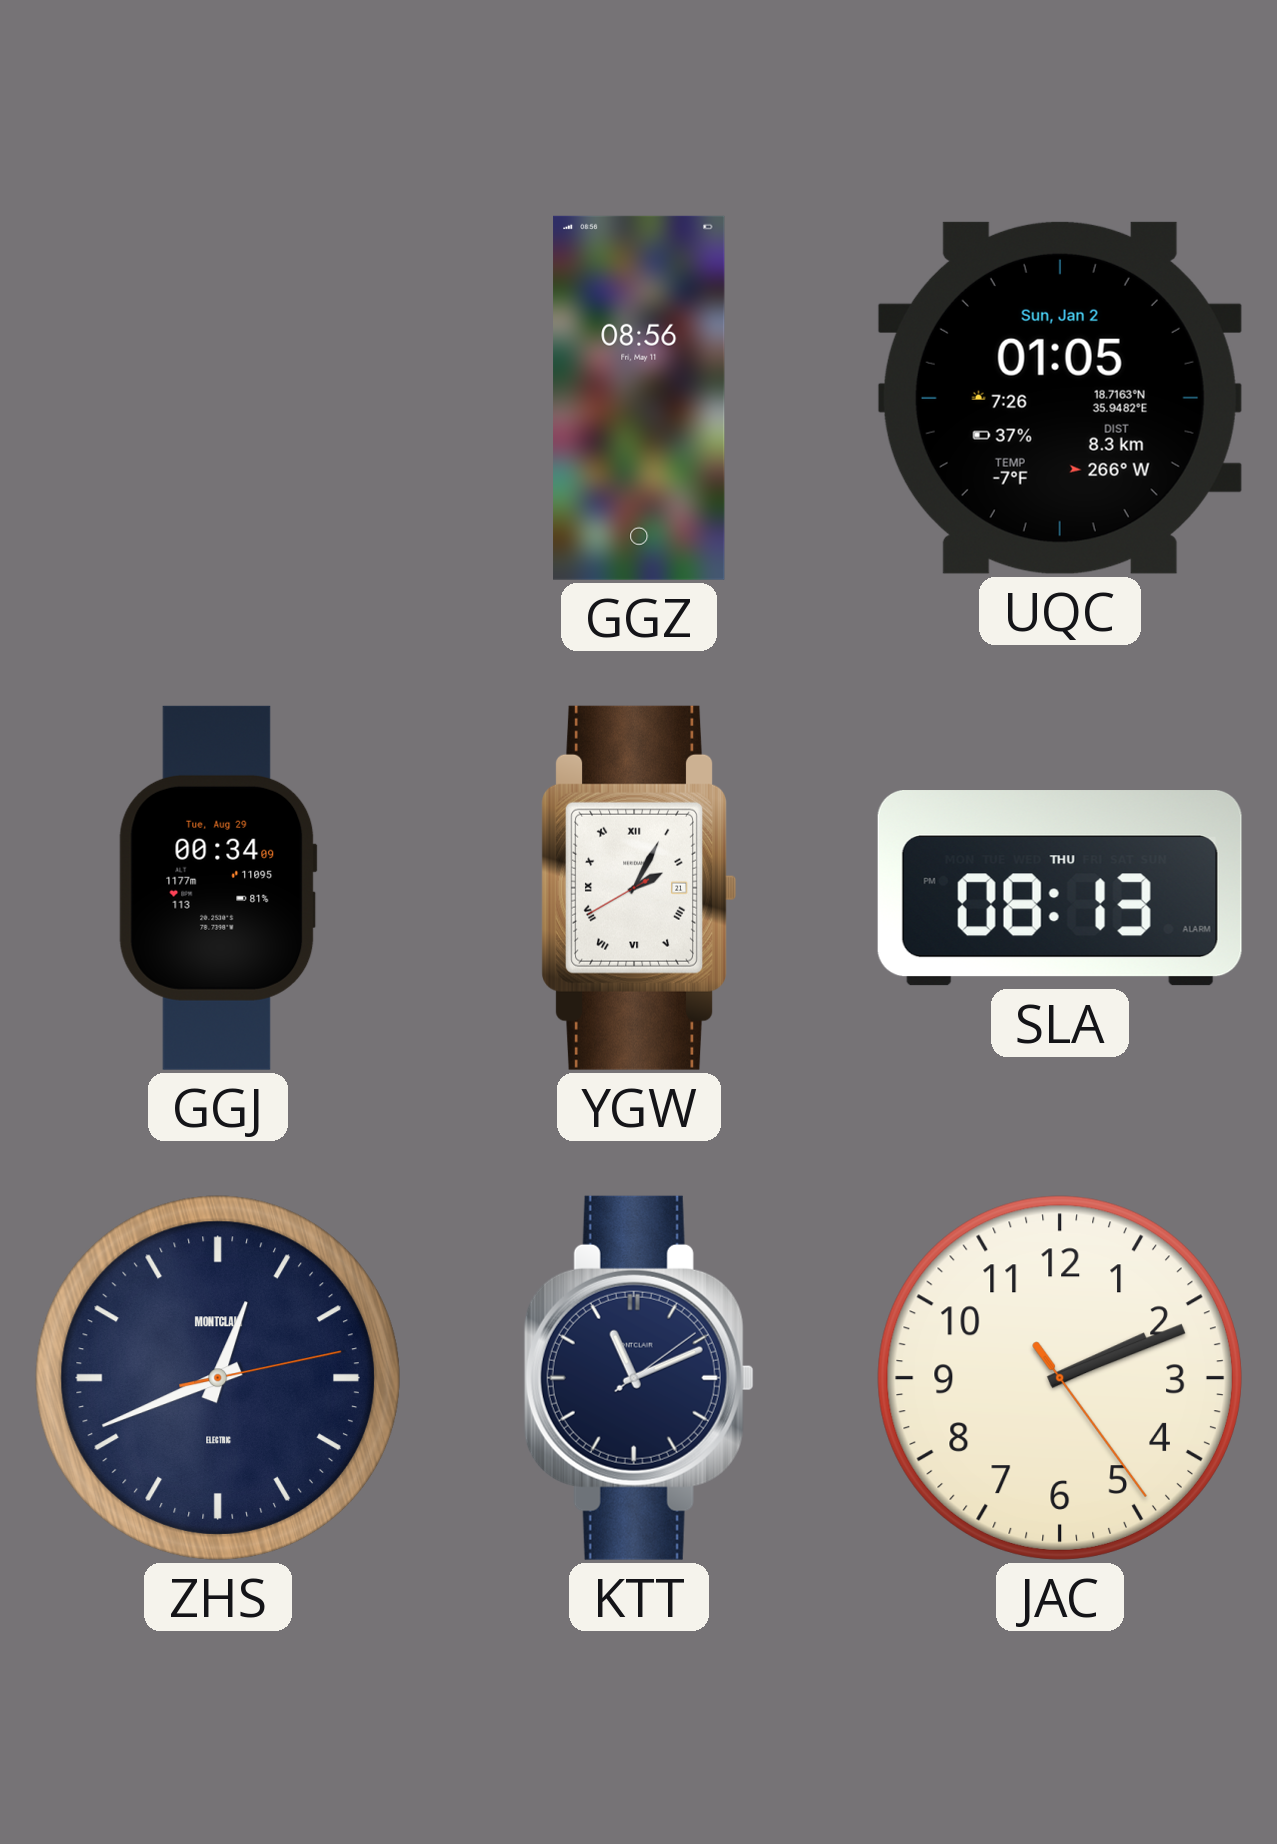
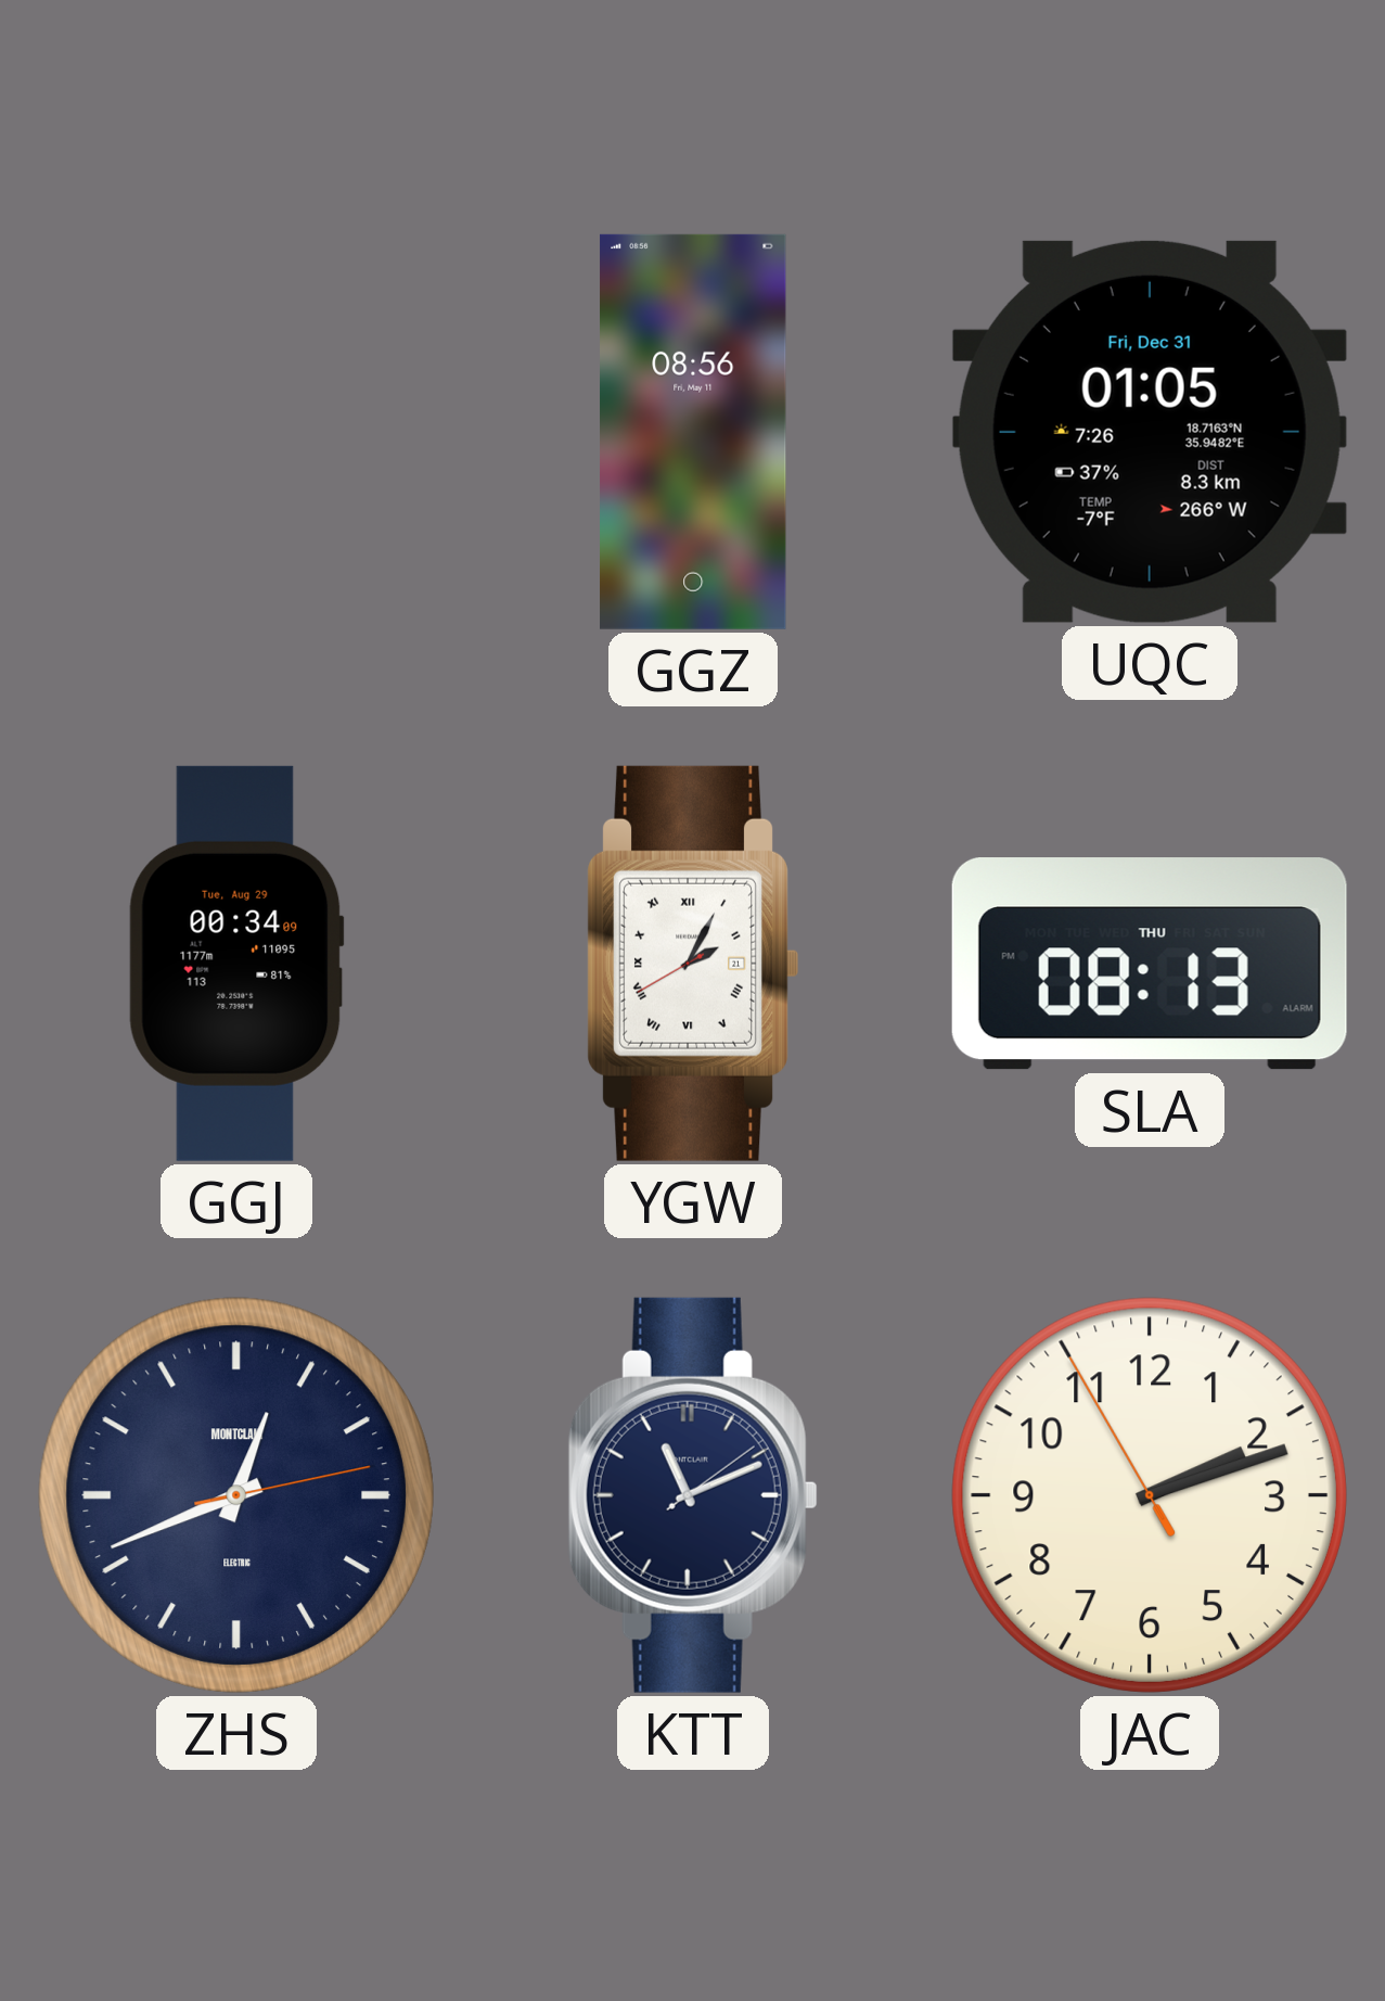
UQC date: Sun, Jan 2 -> Fri, Dec 31 (1150, 432)
JAC: 2:11:24 -> 2:11:55 (1150, 1495)
